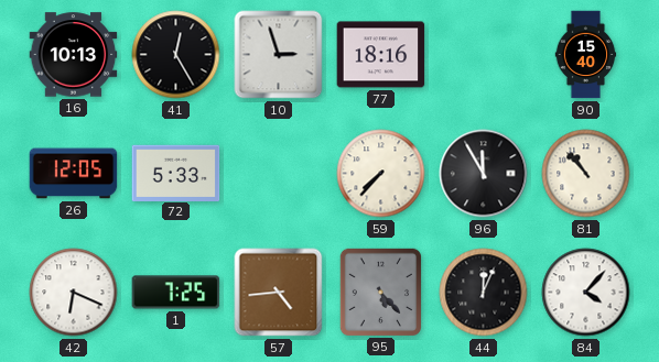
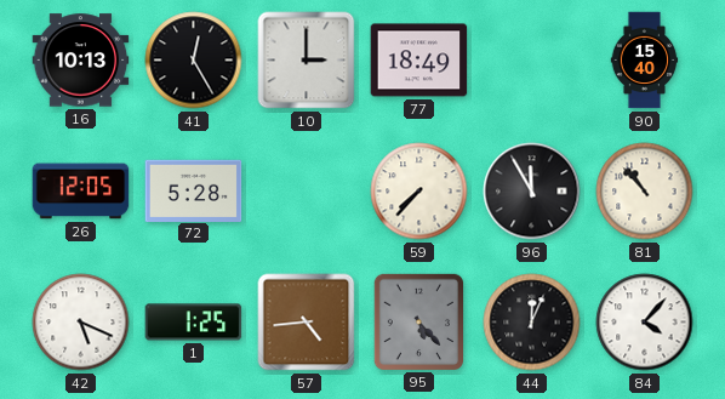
10: 2:57 -> 3:00 (307, 61)
77: 18:16 -> 18:49 (419, 61)
72: 5:33 -> 5:28 (194, 190)
42: 6:19 -> 5:19 (81, 323)
1: 7:25 -> 1:25 (194, 323)
